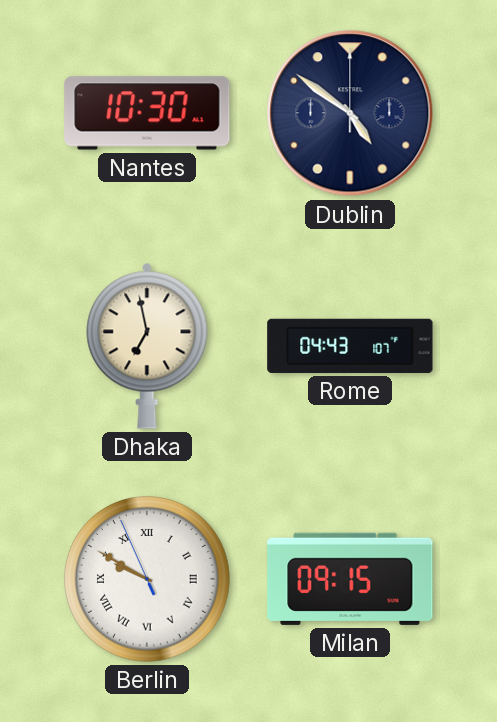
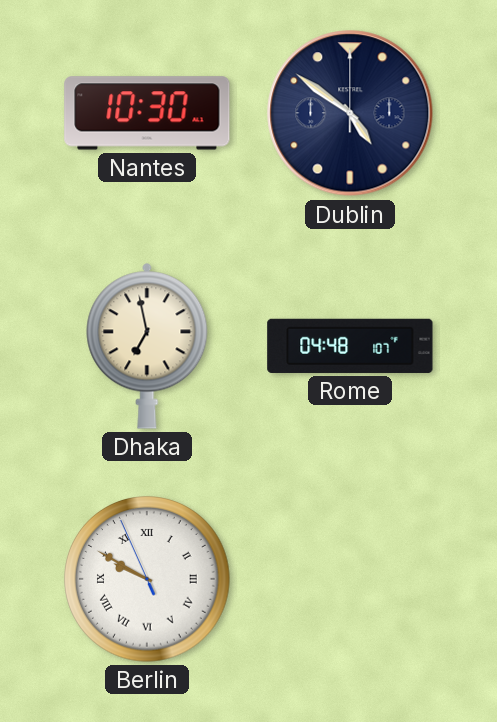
Rome: 04:43 -> 04:48 (350, 346)
Milan: 09:15 -> none (350, 579)
